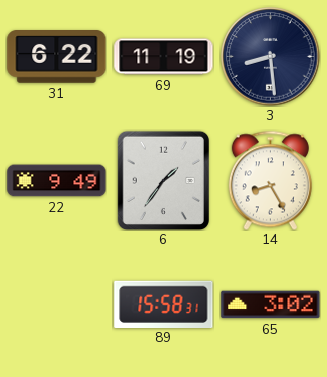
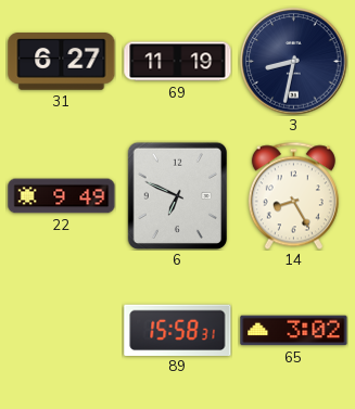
31: 6:22 -> 6:27 (62, 62)
3: 8:29 -> 8:32 (294, 62)
6: 1:36 -> 6:49 (177, 195)
